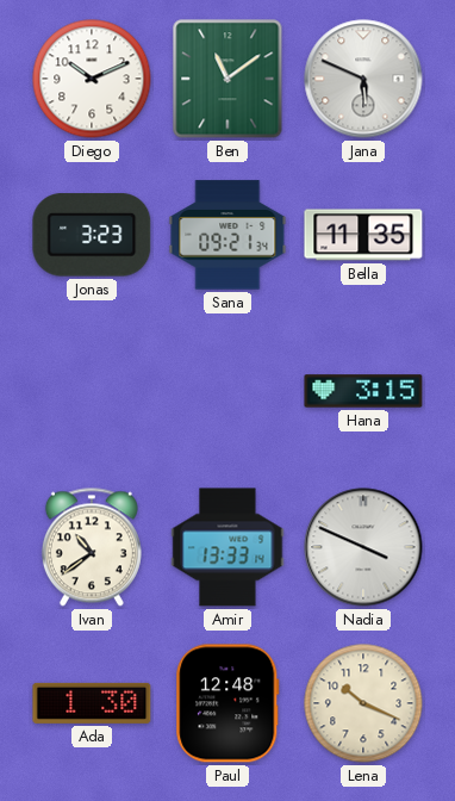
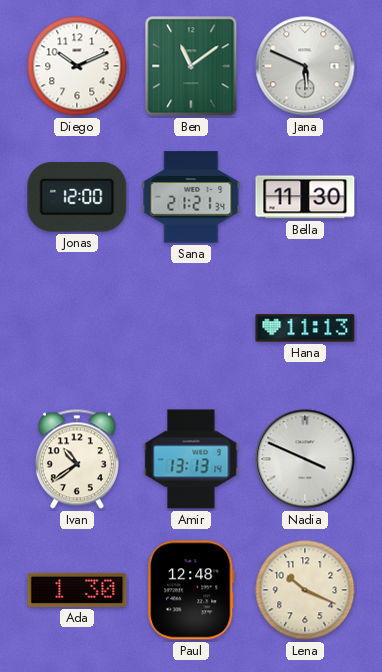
Jonas: 3:23 -> 12:00 (77, 197)
Sana: 09:21 -> 21:21 (191, 197)
Bella: 11:35 -> 11:30 (305, 197)
Hana: 3:15 -> 11:13 (305, 328)
Amir: 13:33 -> 13:13 (191, 459)
